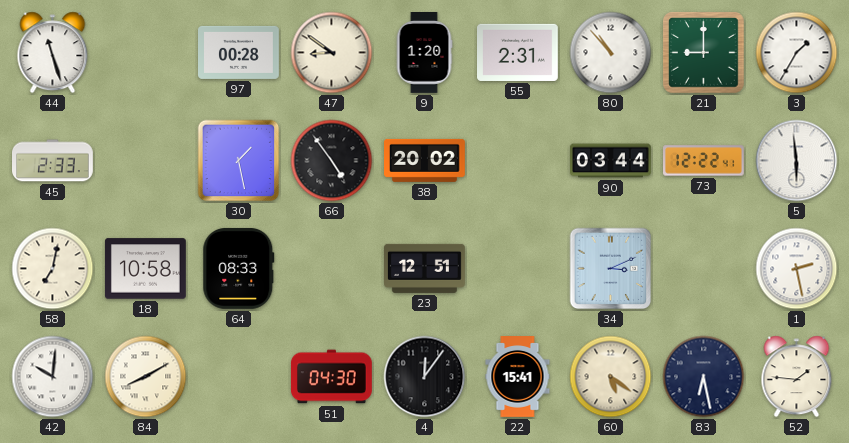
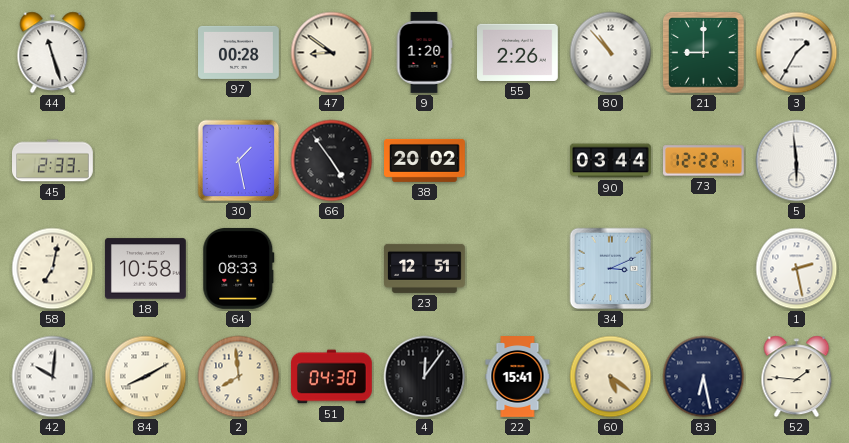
55: 2:31 -> 2:26 (518, 52)
2: none -> 7:59 (239, 377)
